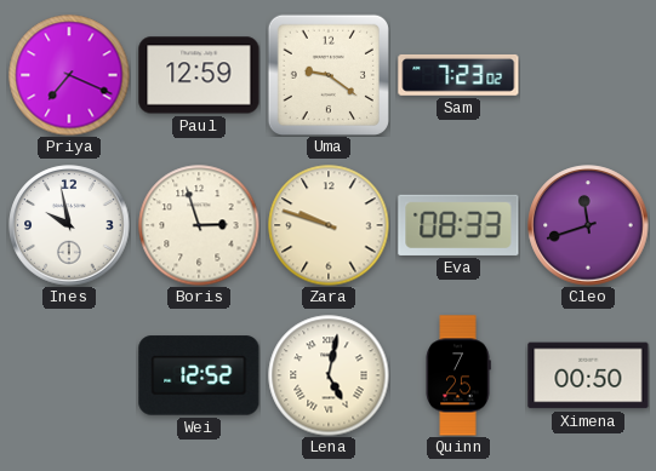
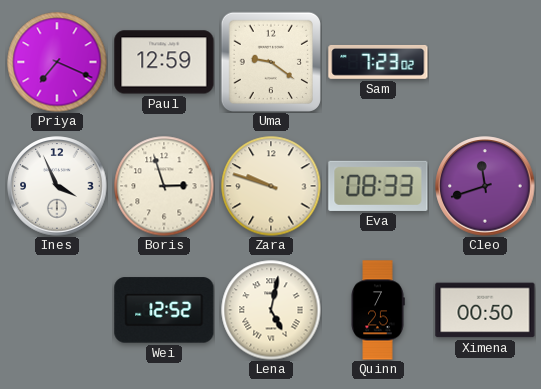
Ines: 9:58 -> 3:56 (57, 186)
